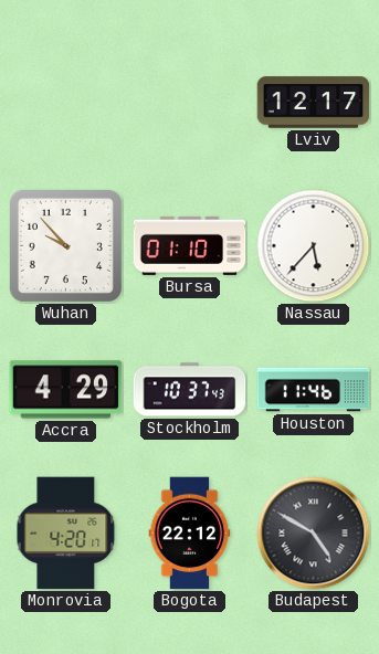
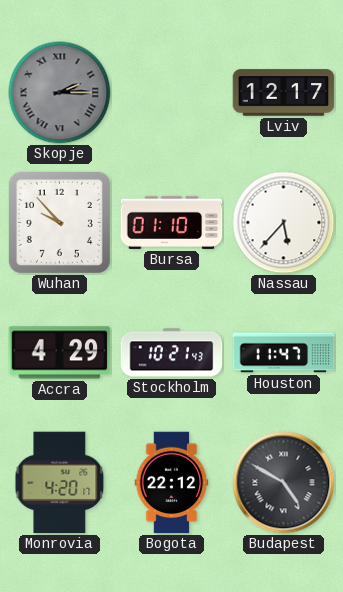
Skopje: none -> 2:15 (60, 93)
Stockholm: 10:37 -> 10:21 (172, 353)
Houston: 11:46 -> 11:47 (284, 353)
